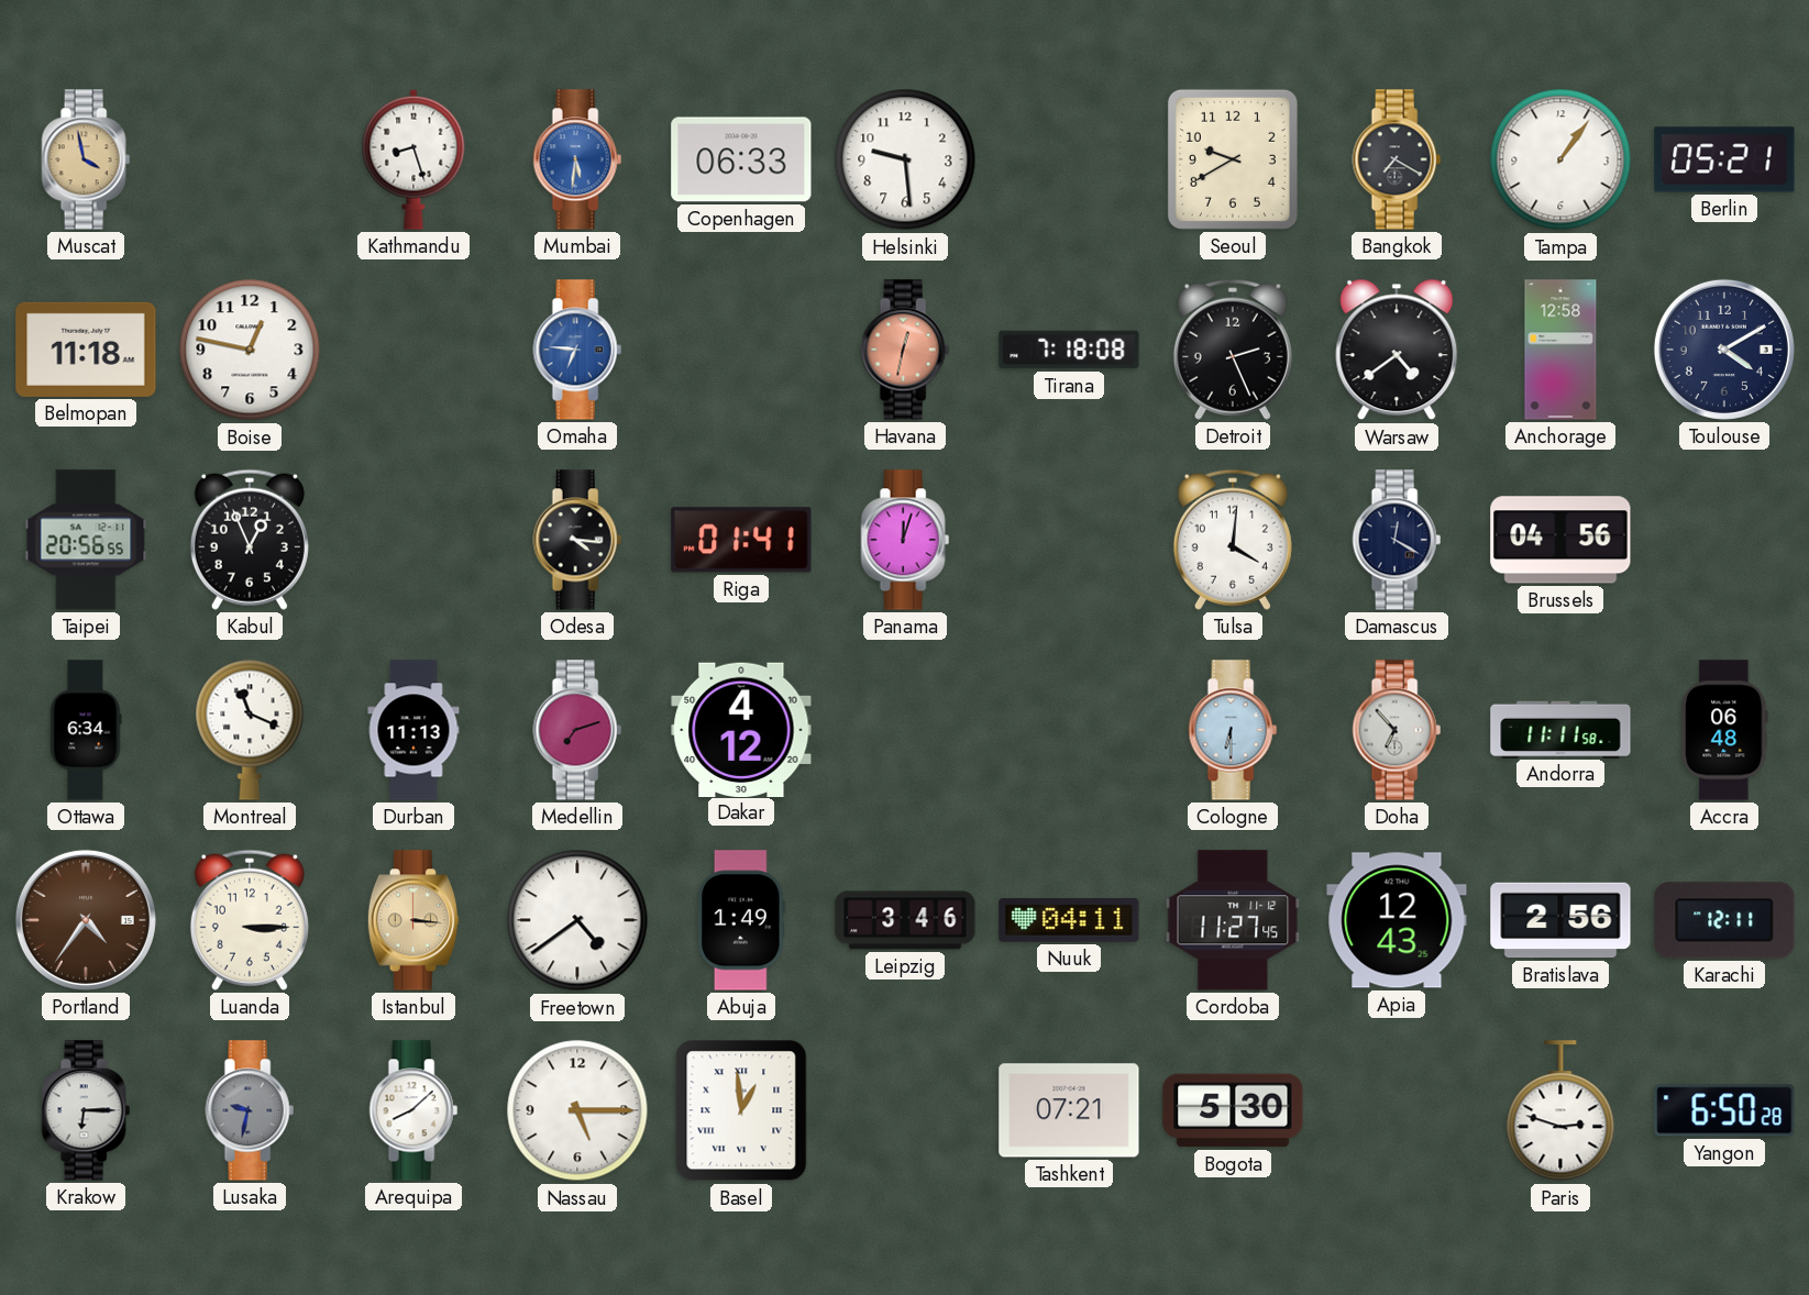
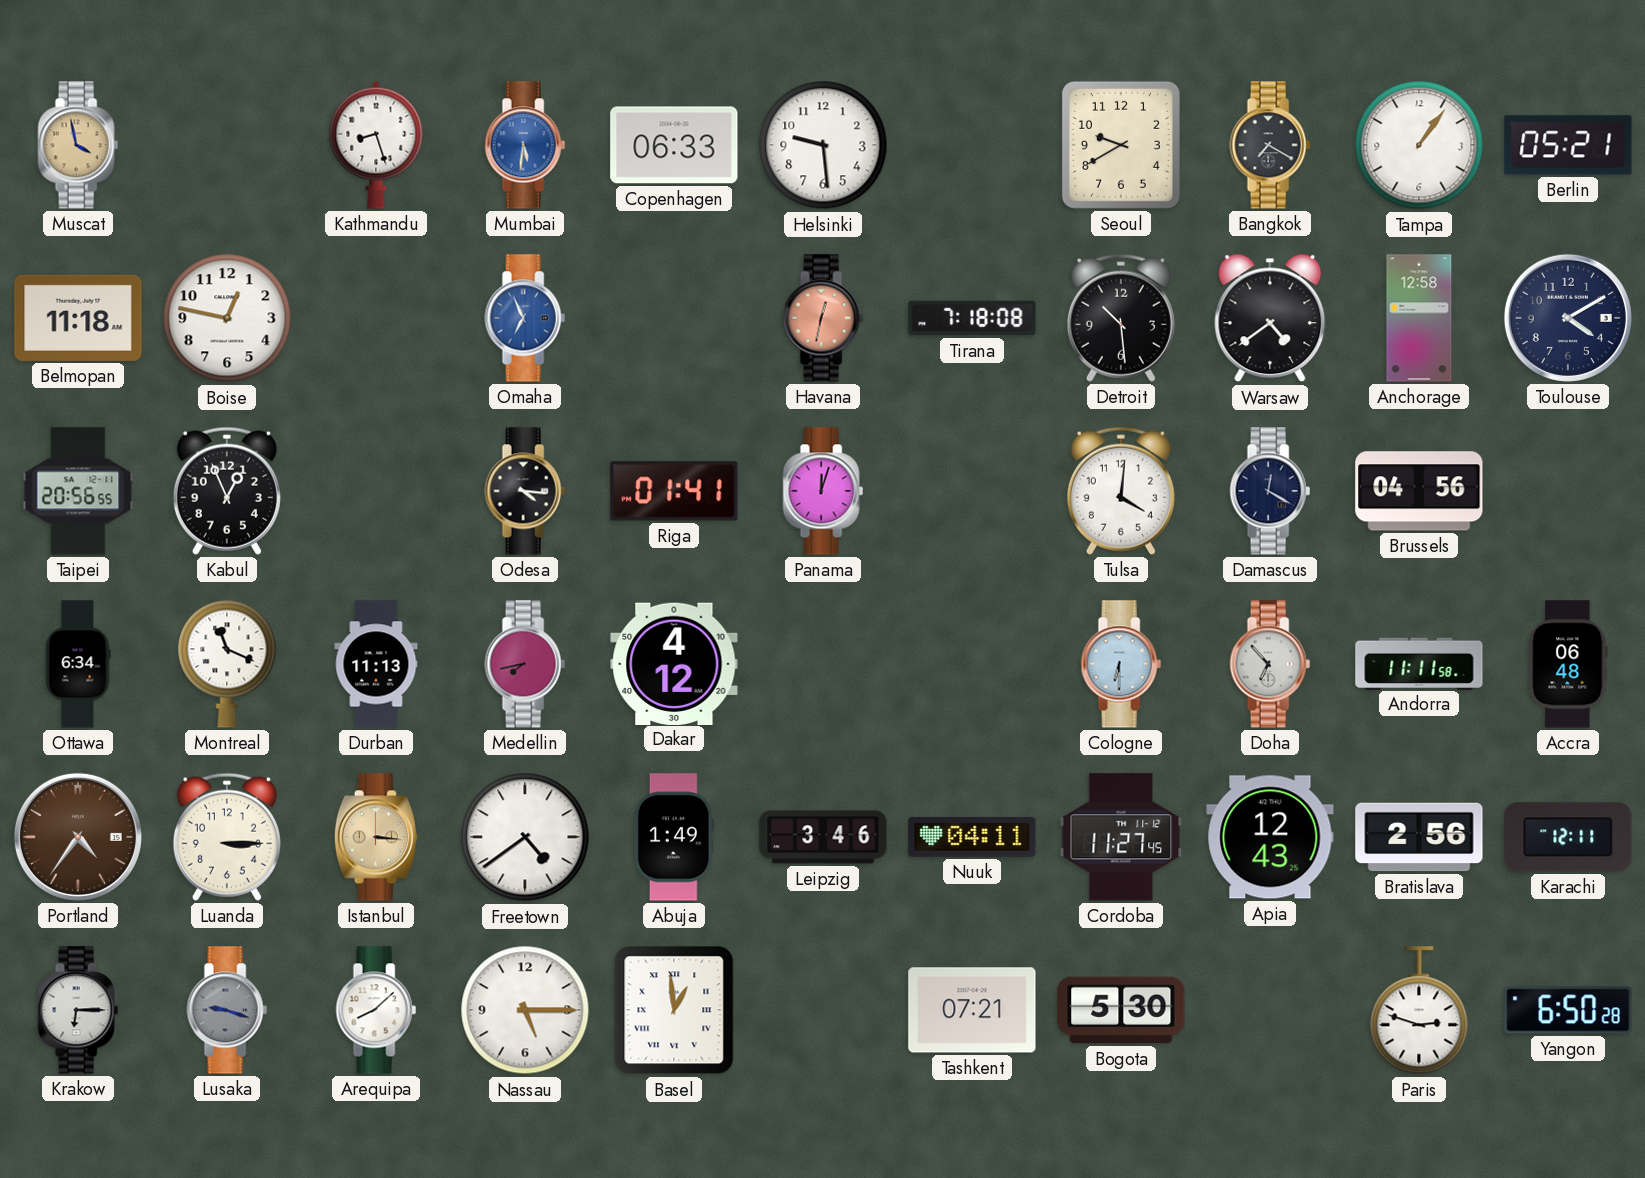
Omaha: 6:46 -> 6:56 (525, 318)
Detroit: 2:26 -> 10:29 (1121, 318)
Medellin: 7:12 -> 7:43 (525, 664)
Lusaka: 9:32 -> 9:18 (227, 1010)
